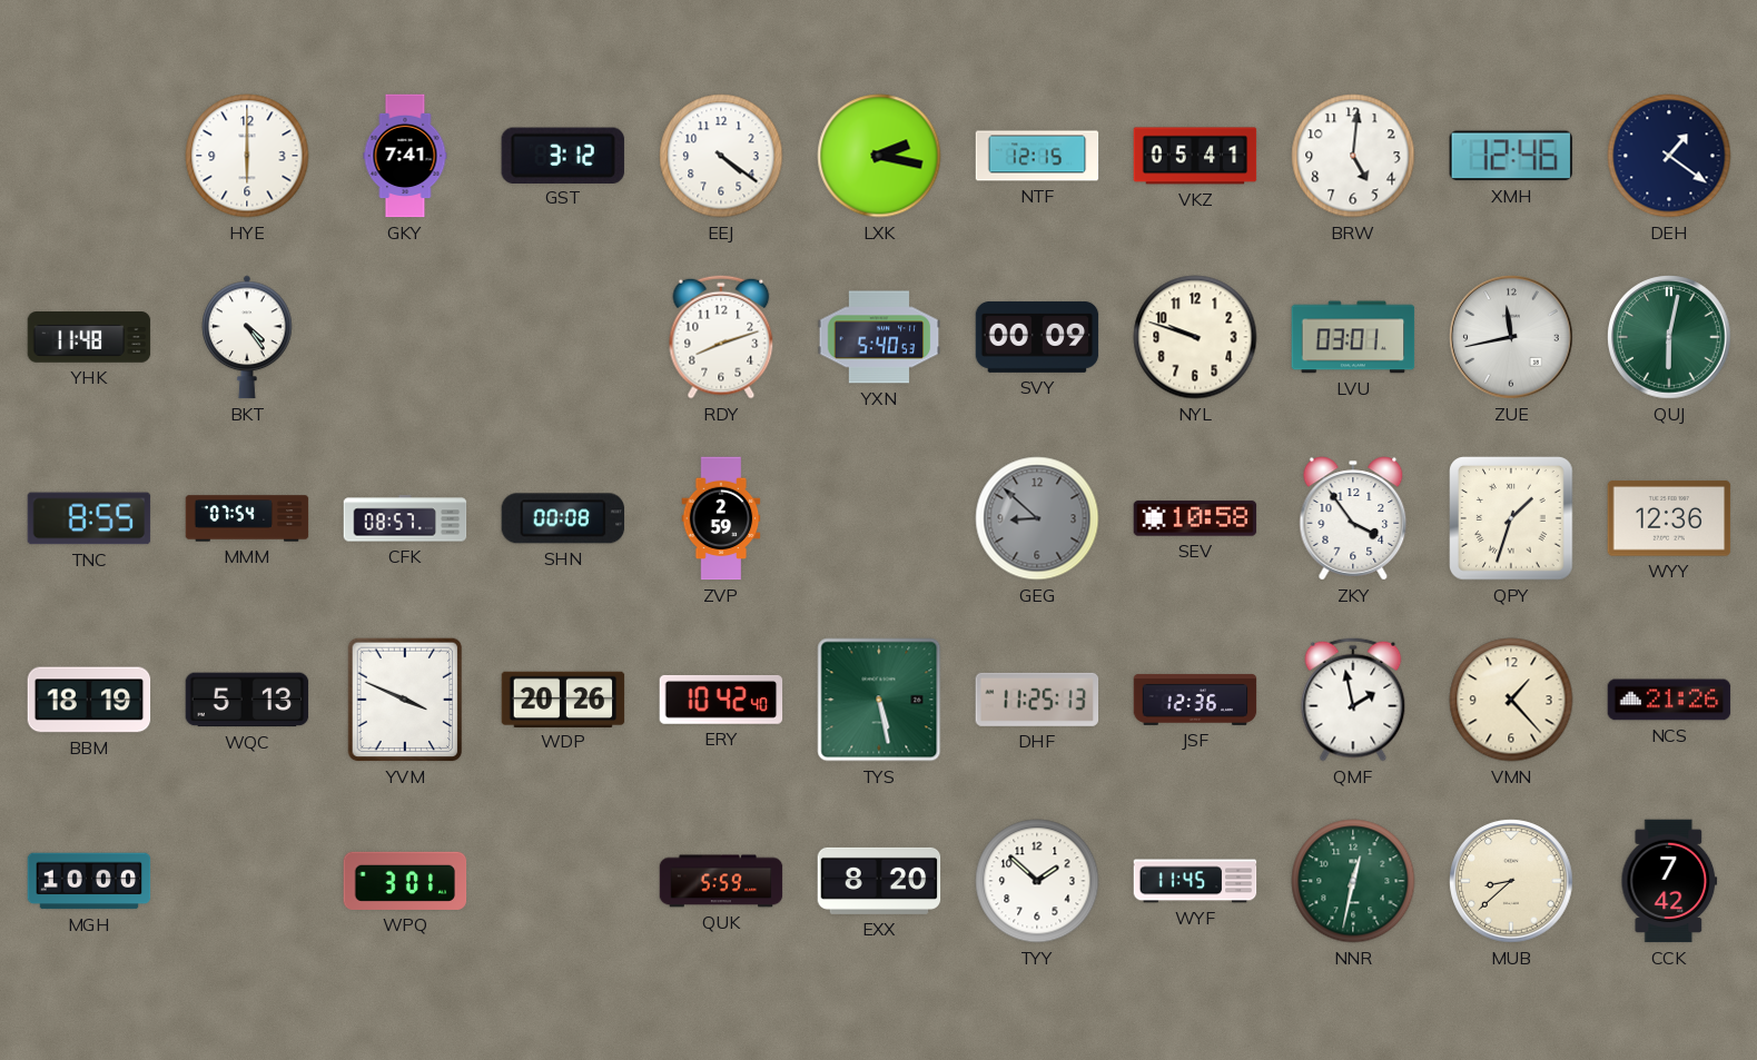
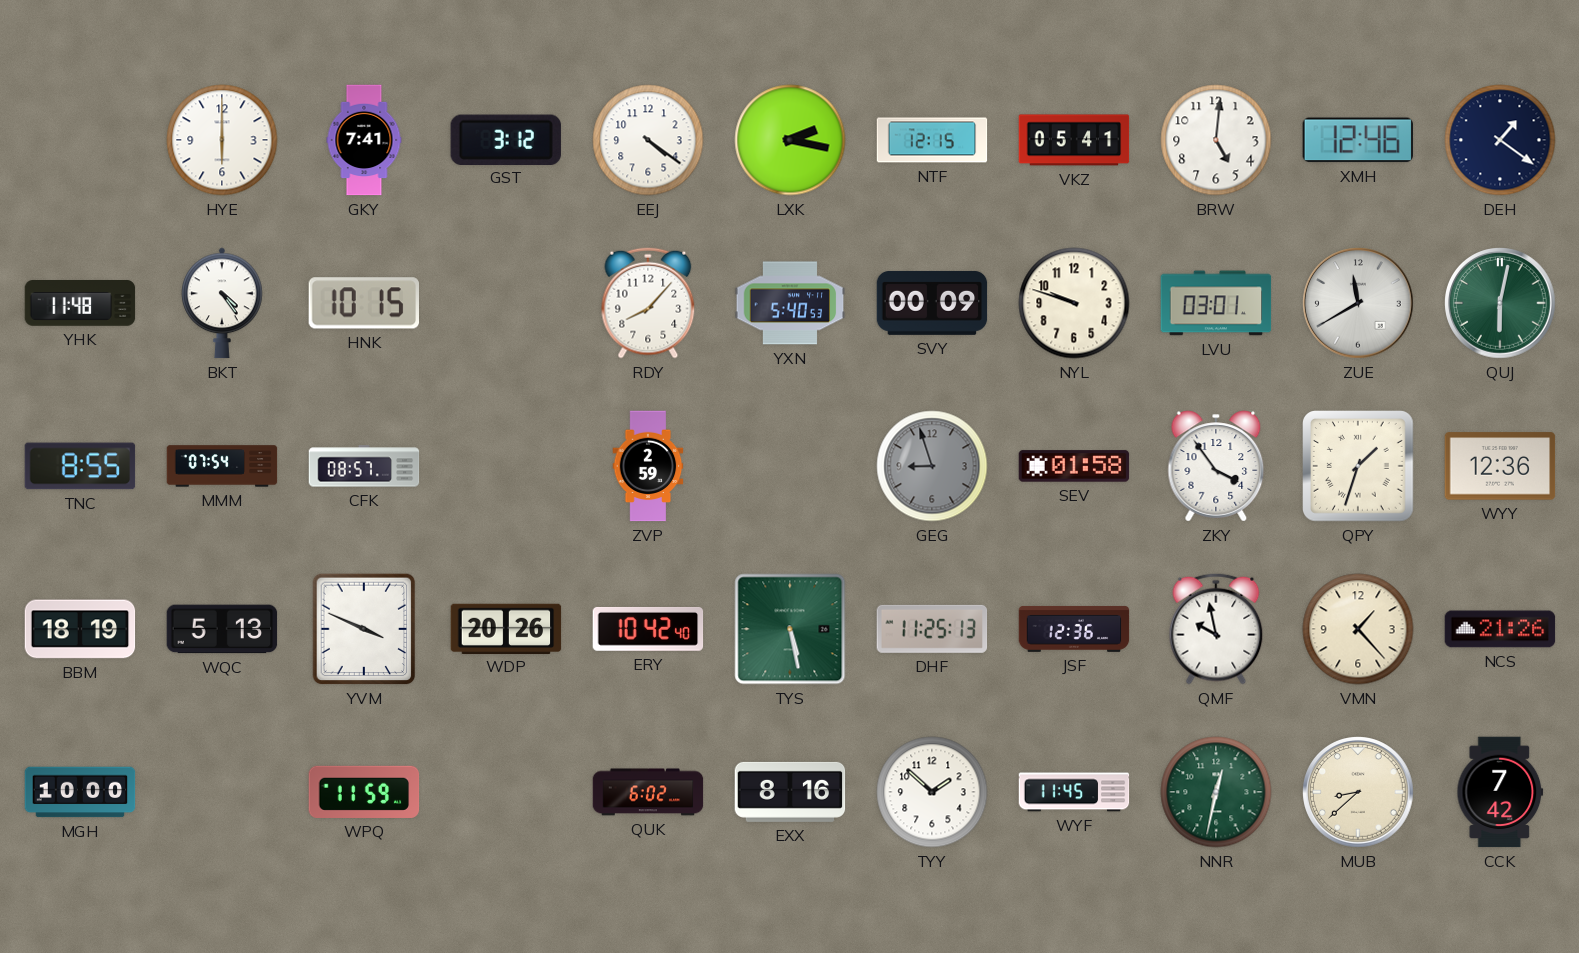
HNK: none -> 10:15 (363, 303)
RDY: 8:12 -> 8:07 (648, 303)
ZUE: 11:43 -> 11:40 (1358, 303)
SHN: 00:08 -> none (562, 518)
GEG: 8:52 -> 8:57 (932, 466)
SEV: 10:58 -> 01:58 (1074, 466)
QMF: 1:58 -> 9:58 (1216, 629)
WPQ: 3:01 -> 11:59 (364, 792)
QUK: 5:59 -> 6:02 (648, 792)
EXX: 8:20 -> 8:16 (790, 792)
